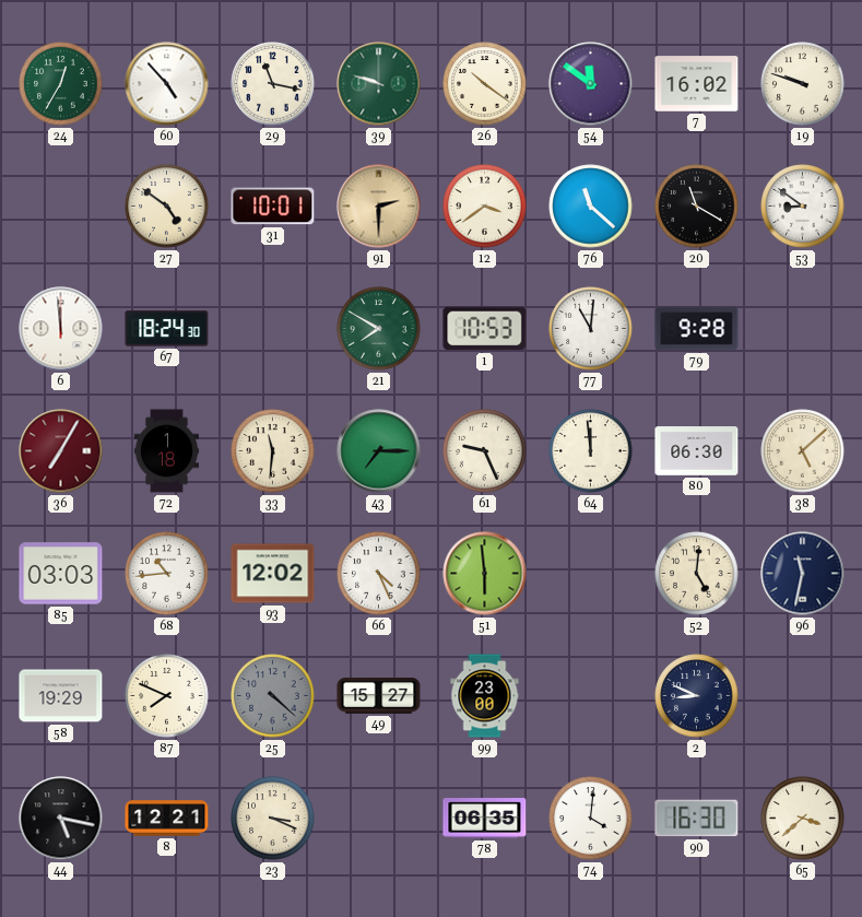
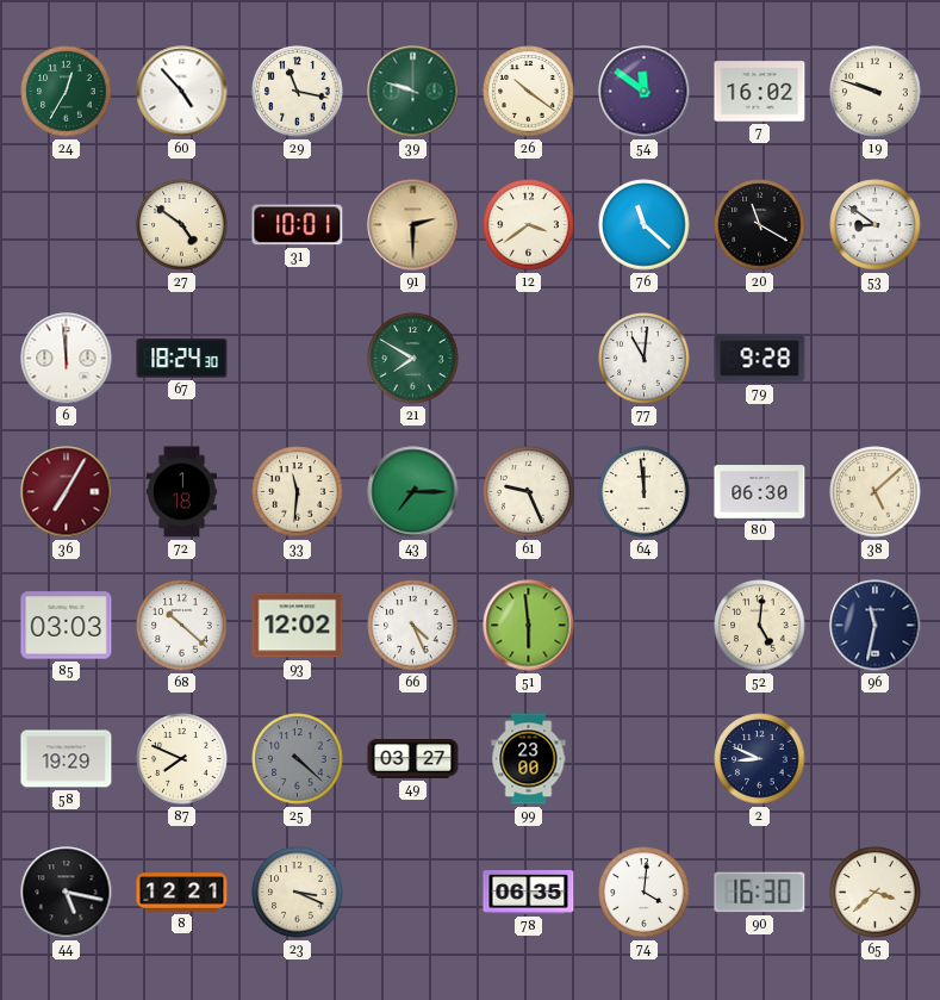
1: 10:53 -> none (485, 329)
68: 10:44 -> 10:22 (182, 626)
49: 15:27 -> 03:27 (413, 759)
